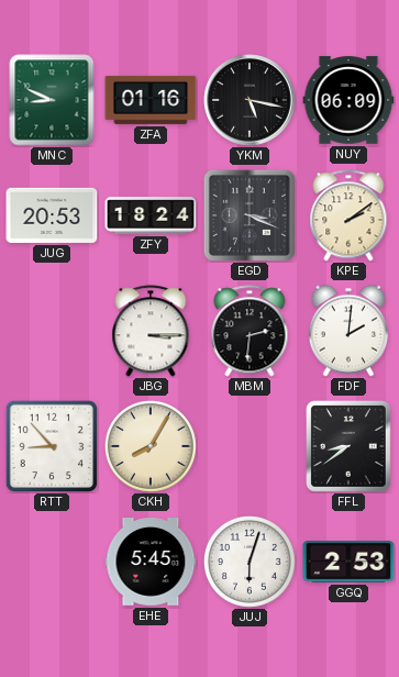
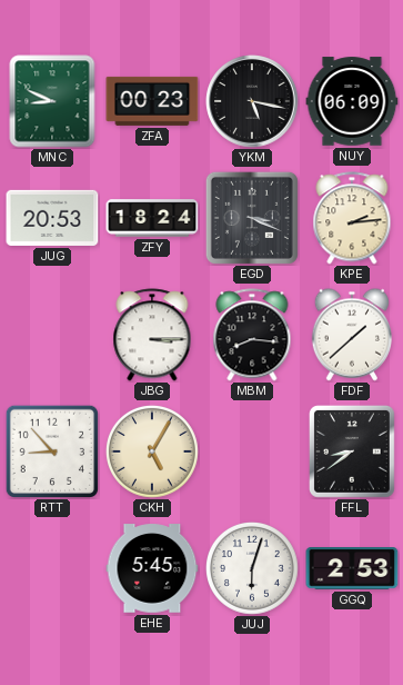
ZFA: 01:16 -> 00:23 (152, 101)
KPE: 2:09 -> 2:14 (352, 218)
MBM: 2:31 -> 8:16 (252, 335)
FDF: 2:01 -> 1:38 (351, 335)
CKH: 8:05 -> 5:05 (153, 453)
